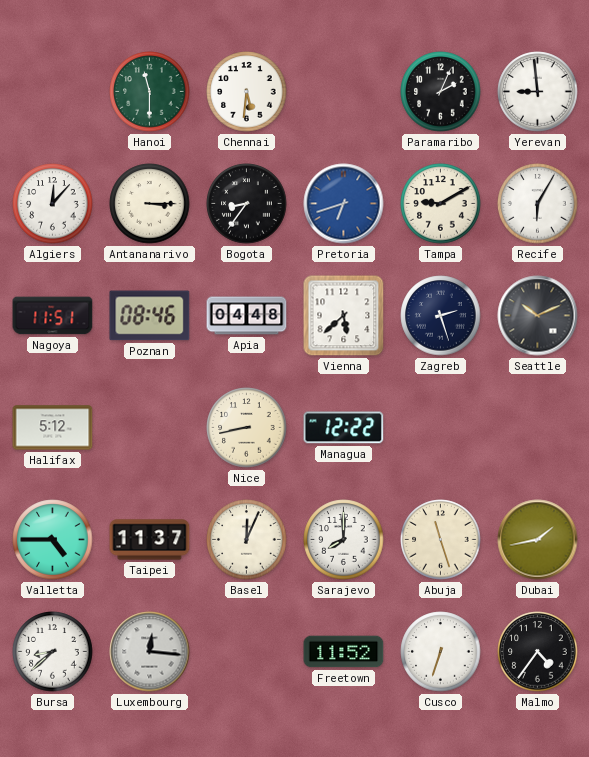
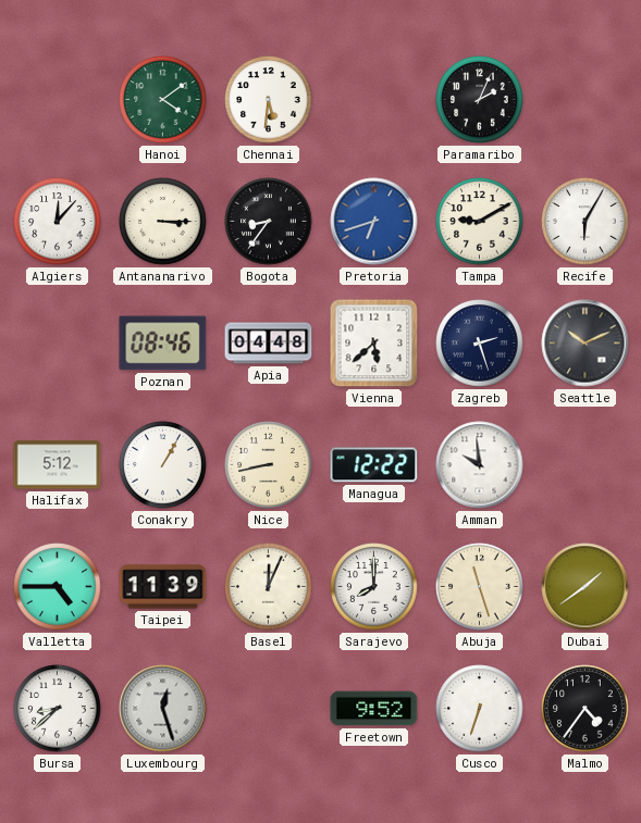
Hanoi: 11:30 -> 4:09 (163, 100)
Yerevan: 8:59 -> none (538, 92)
Nagoya: 11:51 -> none (53, 316)
Conakry: none -> 1:05 (163, 465)
Amman: none -> 9:59 (480, 465)
Taipei: 11:37 -> 11:39 (163, 587)
Dubai: 1:43 -> 1:39 (585, 587)
Luxembourg: 12:16 -> 12:27 (163, 709)
Freetown: 11:52 -> 9:52 (374, 709)
